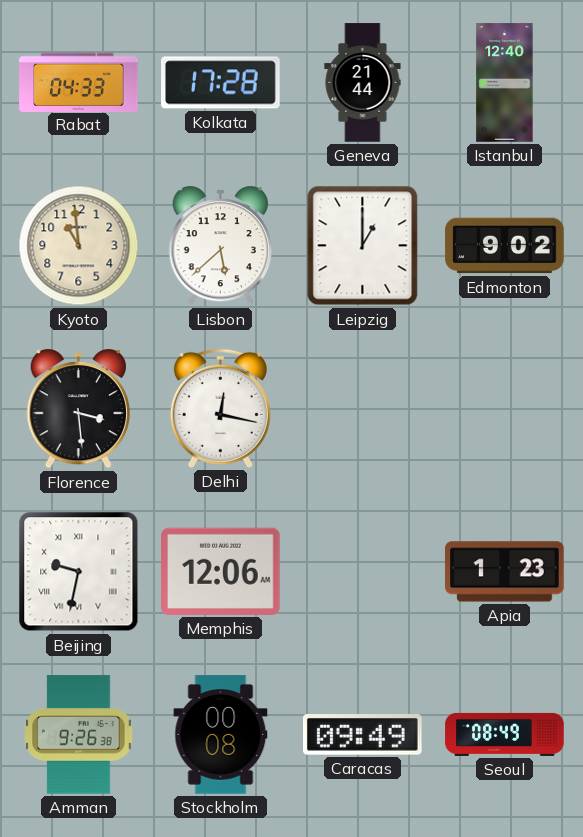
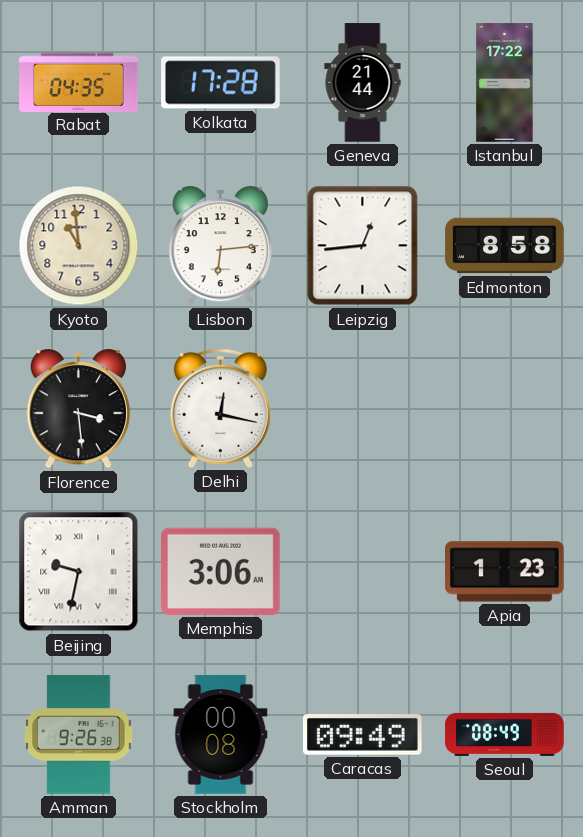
Rabat: 04:33 -> 04:35 (79, 82)
Istanbul: 12:40 -> 17:22 (505, 83)
Lisbon: 5:38 -> 6:14 (220, 247)
Leipzig: 1:00 -> 12:44 (363, 246)
Edmonton: 9:02 -> 8:58 (505, 246)
Memphis: 12:06 -> 3:06 (221, 571)
